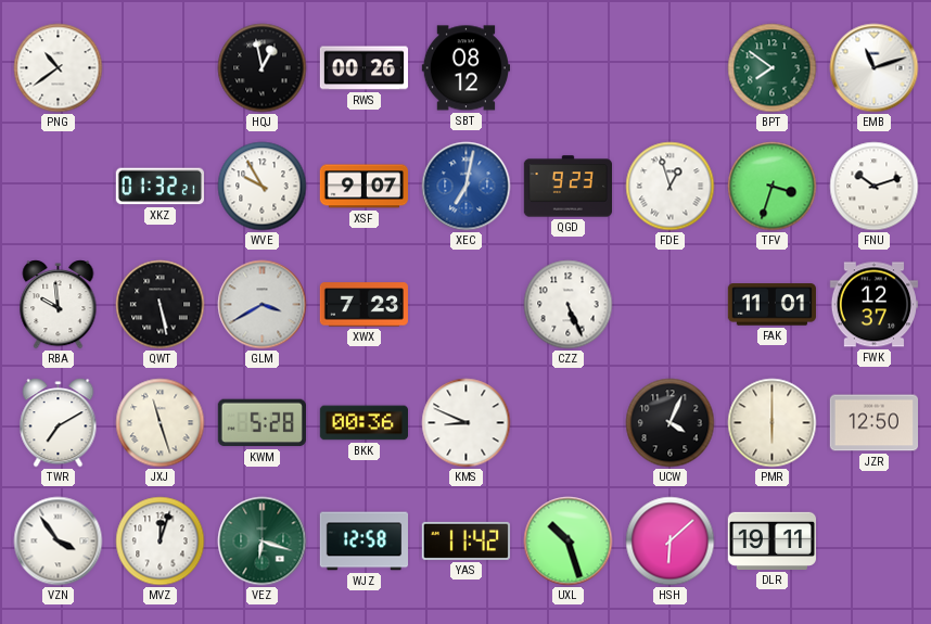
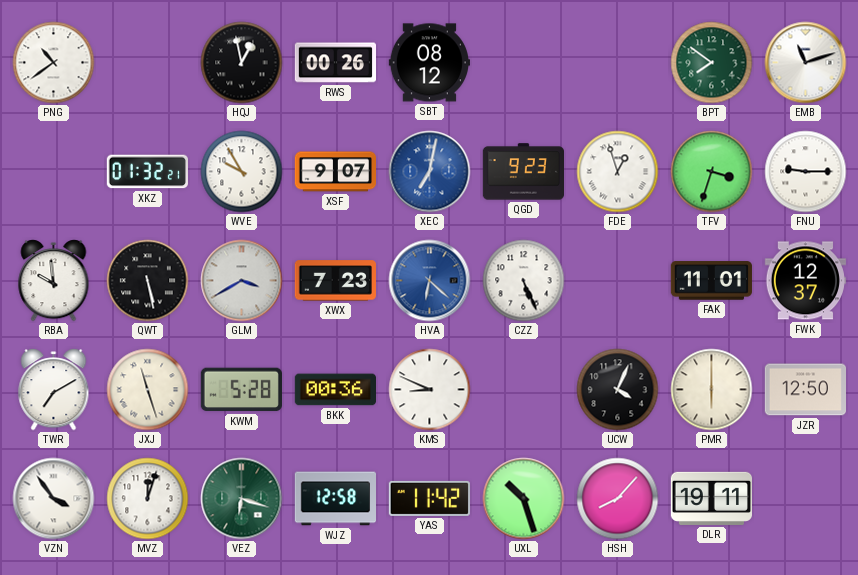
FNU: 10:12 -> 9:15 (806, 172)
HVA: none -> 6:22 (430, 281)
HSH: 6:08 -> 8:07 (618, 499)
